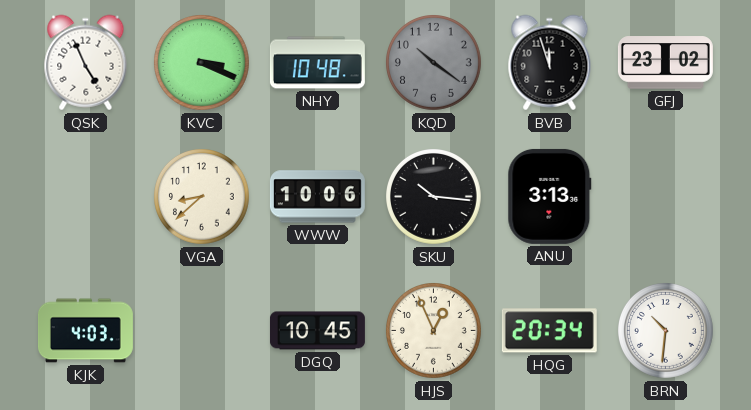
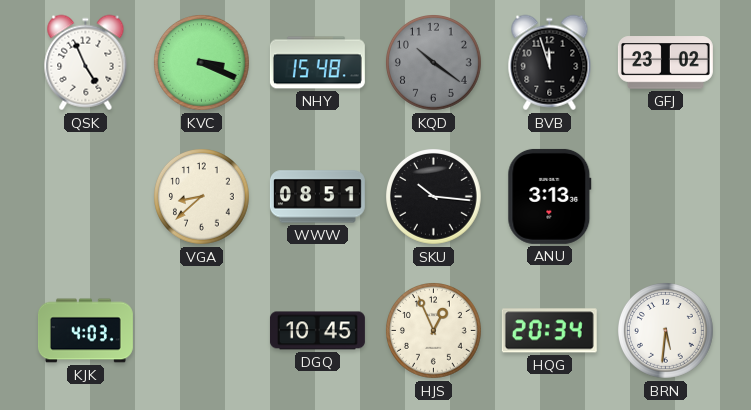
NHY: 10:48 -> 15:48 (317, 63)
WWW: 10:06 -> 08:51 (317, 197)
BRN: 10:31 -> 5:31 (666, 331)
